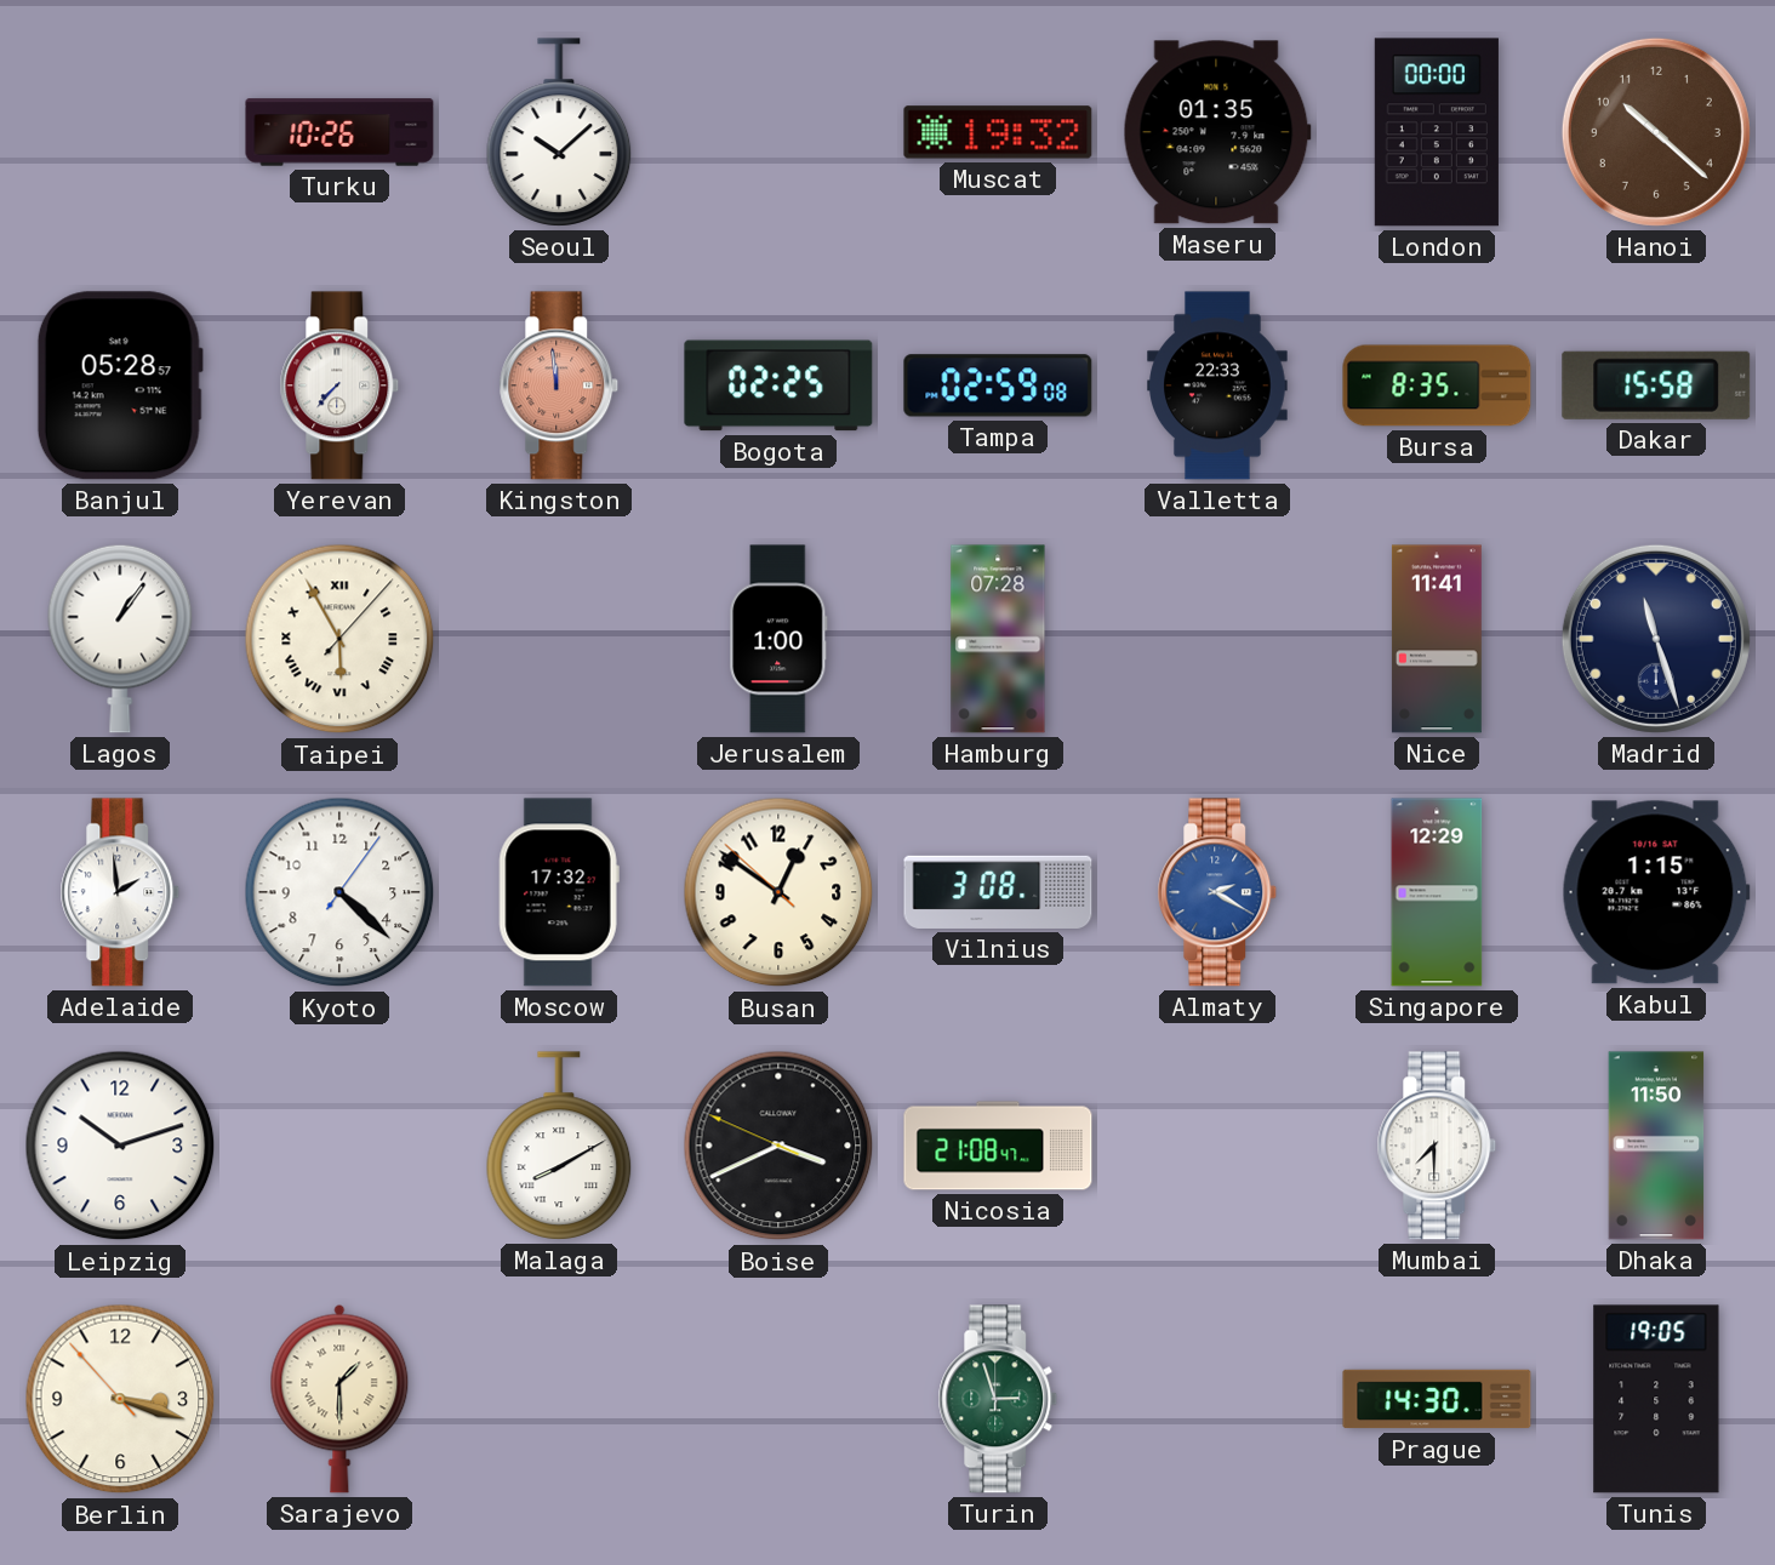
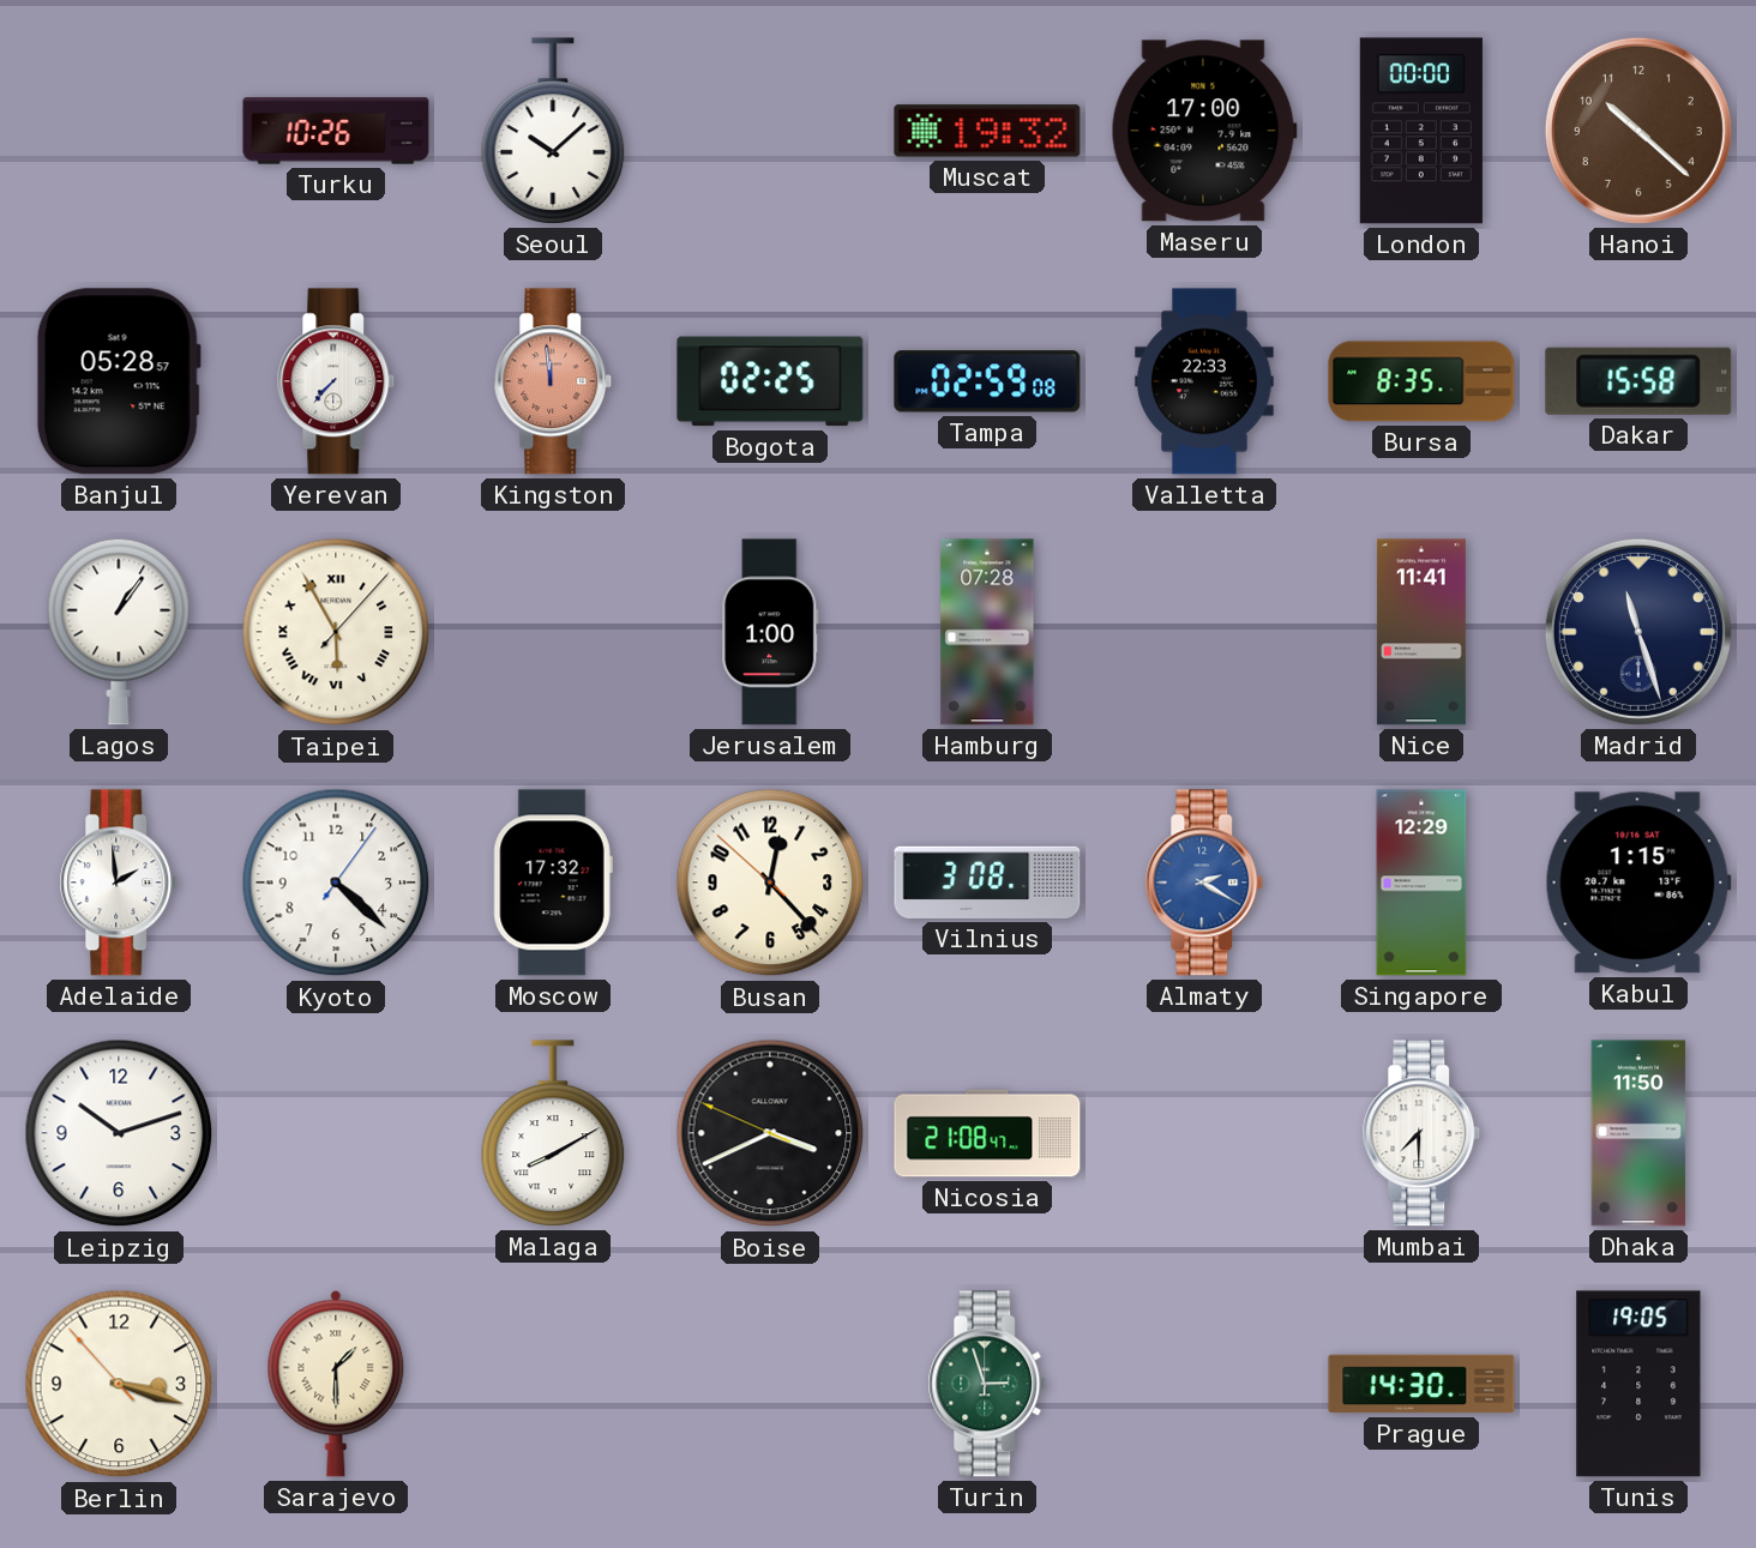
Maseru: 01:35 -> 17:00 (1204, 131)
Busan: 12:50 -> 12:22 (770, 883)
